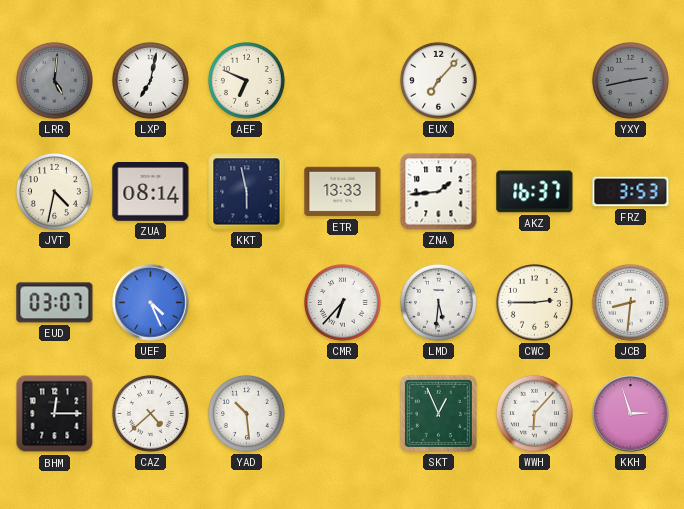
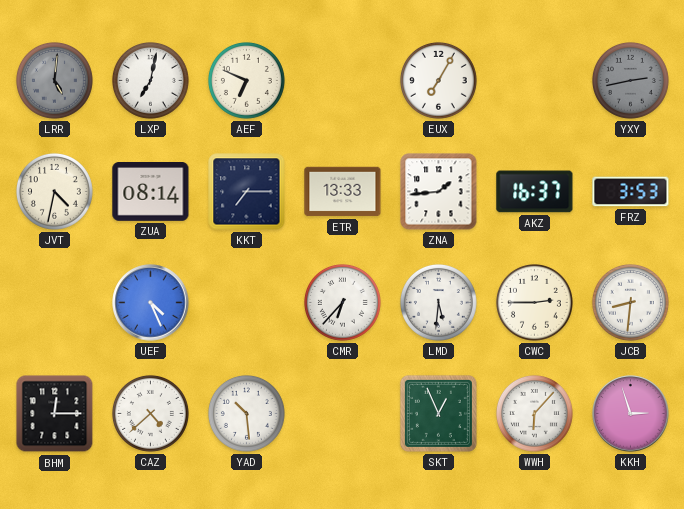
EUX: 7:07 -> 7:05 (438, 80)
KKT: 5:58 -> 7:15 (247, 192)
EUD: 03:07 -> none (55, 303)
